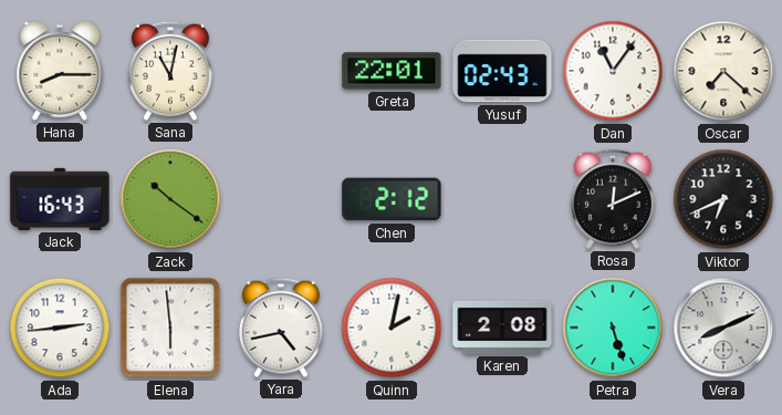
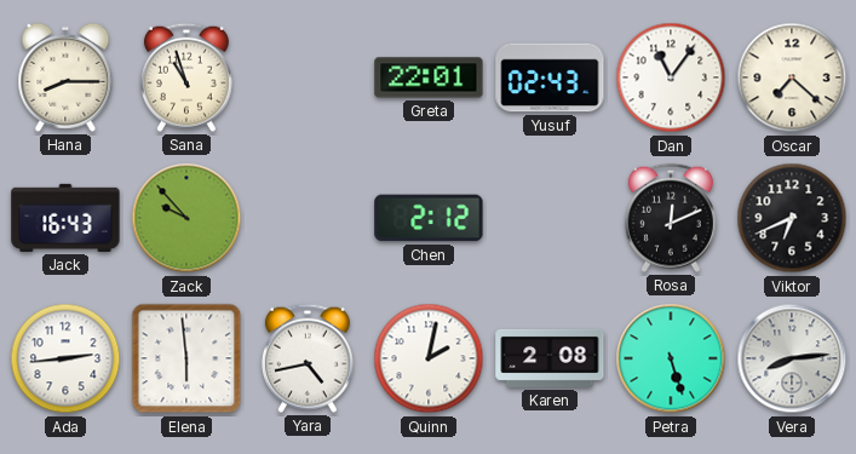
Sana: 11:02 -> 10:57 (186, 77)
Zack: 10:21 -> 9:53 (186, 218)
Vera: 8:11 -> 8:14 (792, 358)
